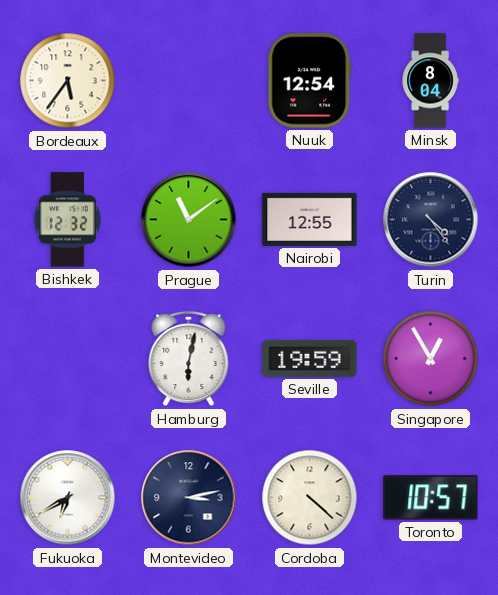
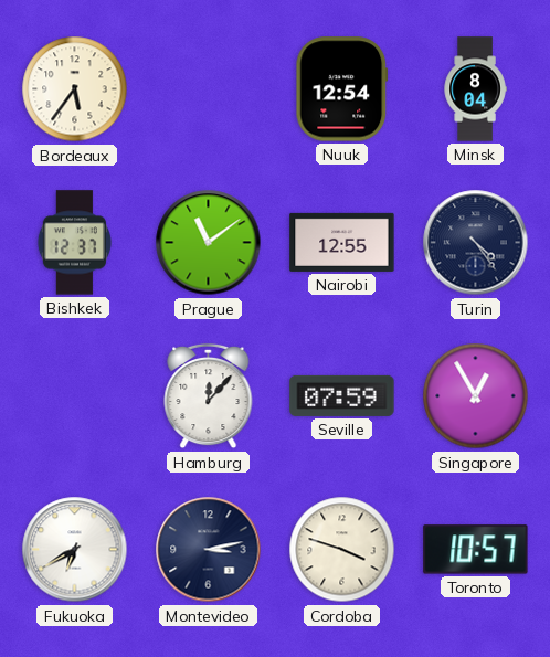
Bishkek: 12:32 -> 12:37 (74, 243)
Hamburg: 6:02 -> 12:07 (209, 396)
Seville: 19:59 -> 07:59 (342, 395)
Cordoba: 4:22 -> 3:48 (342, 550)
